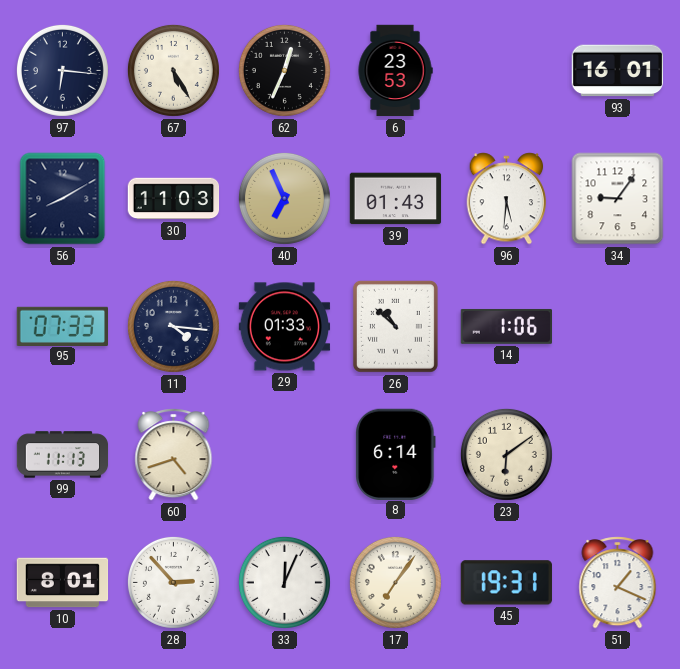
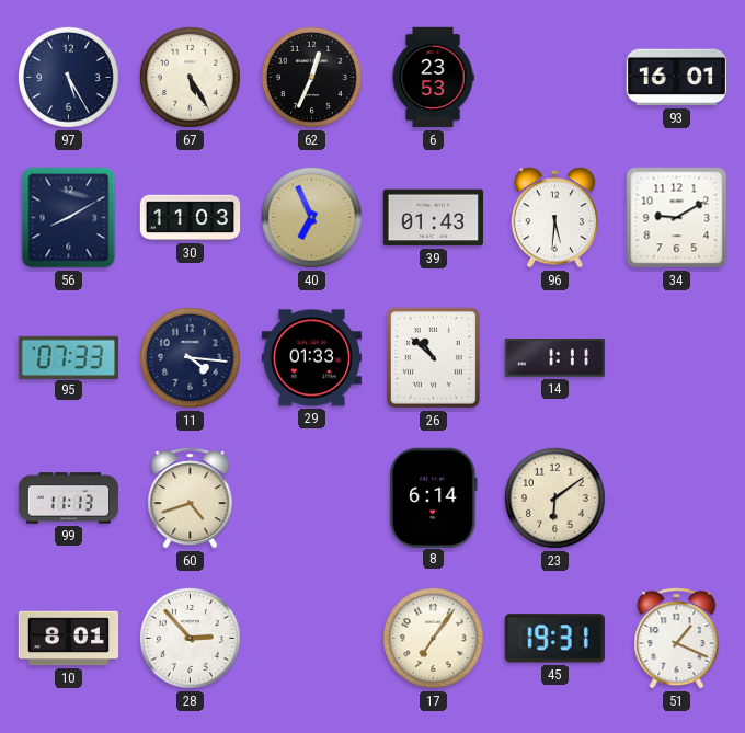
97: 6:16 -> 5:25 (68, 77)
34: 9:06 -> 9:10 (677, 218)
14: 1:06 -> 1:11 (554, 357)
33: 12:04 -> none (284, 582)
